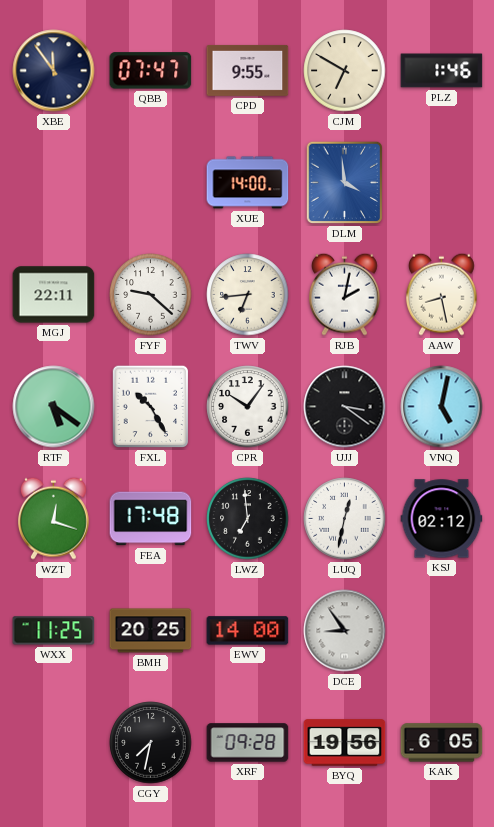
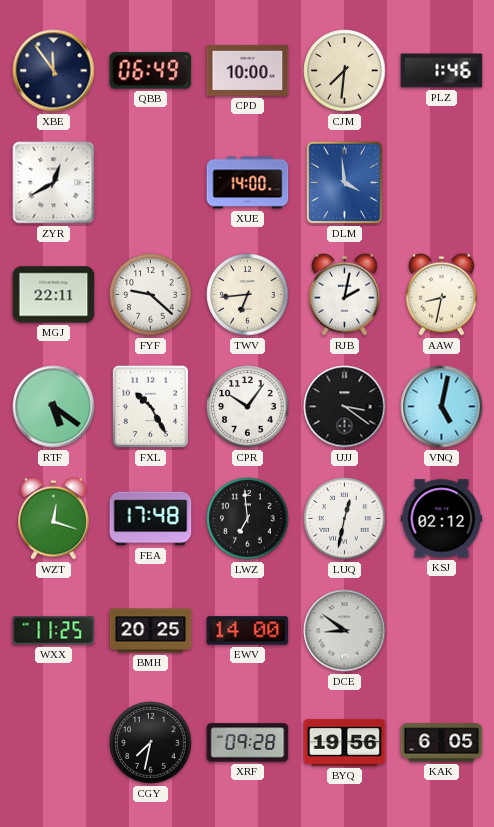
QBB: 07:47 -> 06:49 (151, 71)
CPD: 9:55 -> 10:00 (248, 70)
CJM: 6:50 -> 7:31 (345, 71)
ZYR: none -> 12:40 (54, 183)
AAW: 8:28 -> 8:32 (441, 294)
DCE: 8:54 -> 8:51 (345, 631)
